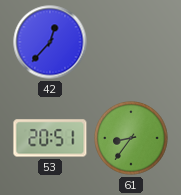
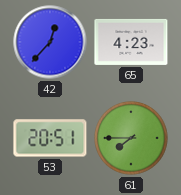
65: none -> 4:23 (131, 42)
61: 8:36 -> 7:45 (131, 138)
